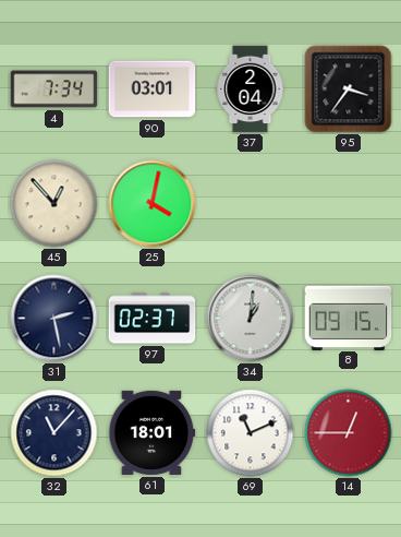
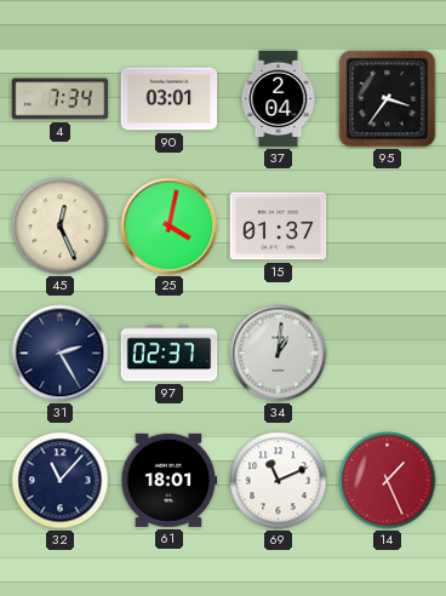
45: 12:53 -> 12:26 (61, 227)
15: none -> 01:37 (279, 227)
31: 2:28 -> 2:25 (61, 354)
8: 09:15 -> none (349, 318)
14: 12:45 -> 1:26 (388, 481)
